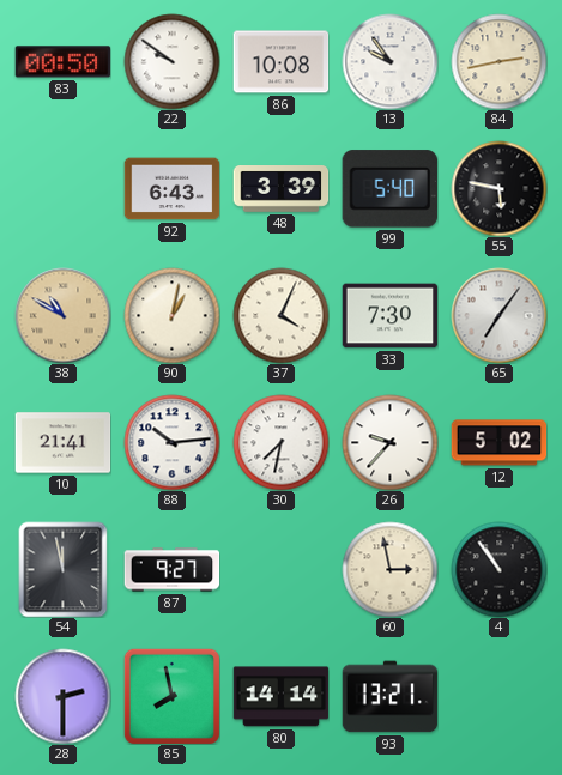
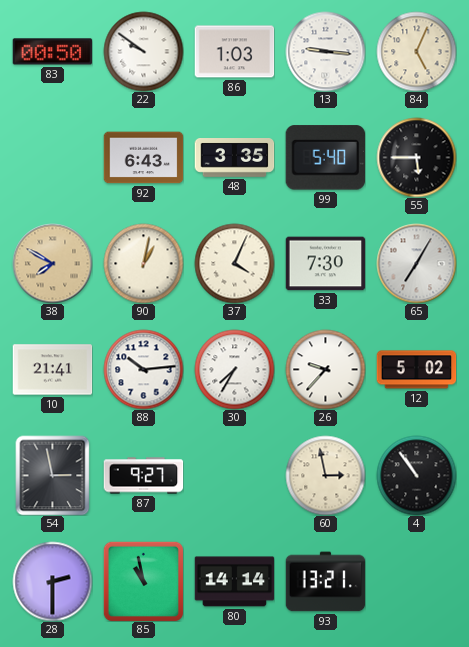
86: 10:08 -> 1:03 (234, 52)
13: 9:54 -> 9:16 (325, 51)
84: 2:43 -> 5:04 (416, 51)
48: 3:39 -> 3:35 (234, 158)
55: 5:47 -> 5:45 (416, 157)
38: 10:50 -> 7:50 (52, 263)
65: 7:06 -> 7:05 (416, 263)
30: 7:32 -> 7:35 (234, 369)
54: 11:58 -> 2:58 (53, 475)
85: 7:58 -> 10:58 (143, 581)
